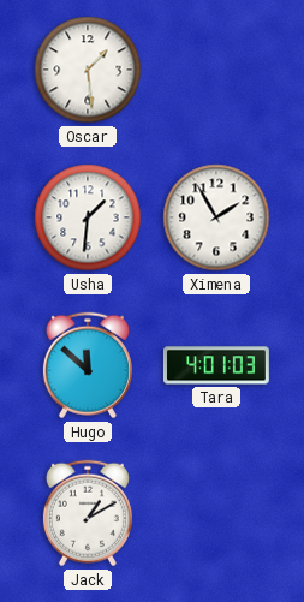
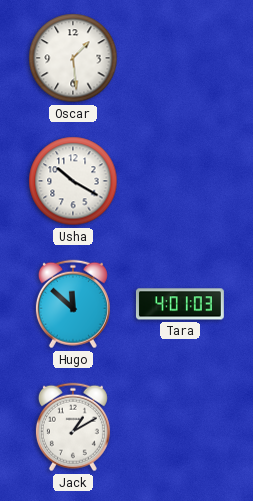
Usha: 1:31 -> 10:20 (73, 181)
Ximena: 1:55 -> none (216, 217)
